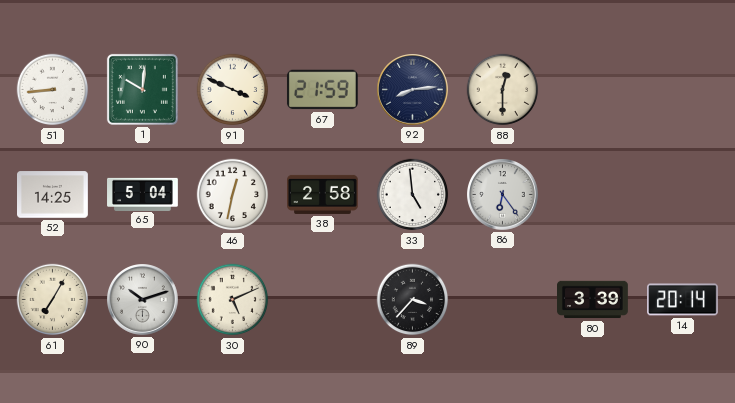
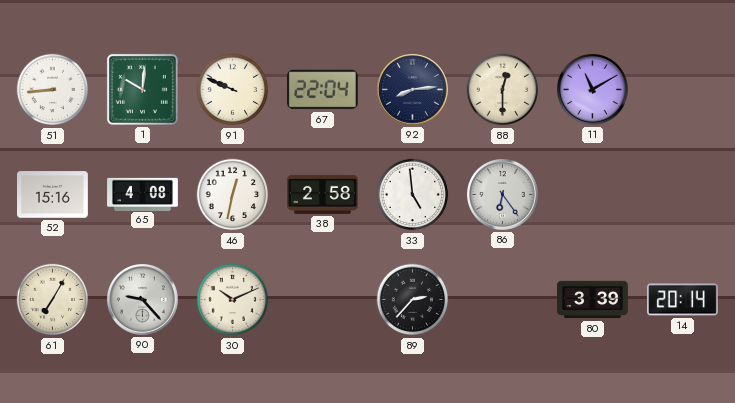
91: 3:49 -> 9:49 (233, 90)
67: 21:59 -> 22:04 (322, 90)
11: none -> 11:10 (593, 90)
52: 14:25 -> 15:16 (53, 195)
65: 5:04 -> 4:08 (143, 194)
90: 10:12 -> 9:23 (143, 300)
30: 5:11 -> 10:11 (233, 300)
89: 3:37 -> 2:37 (413, 300)
